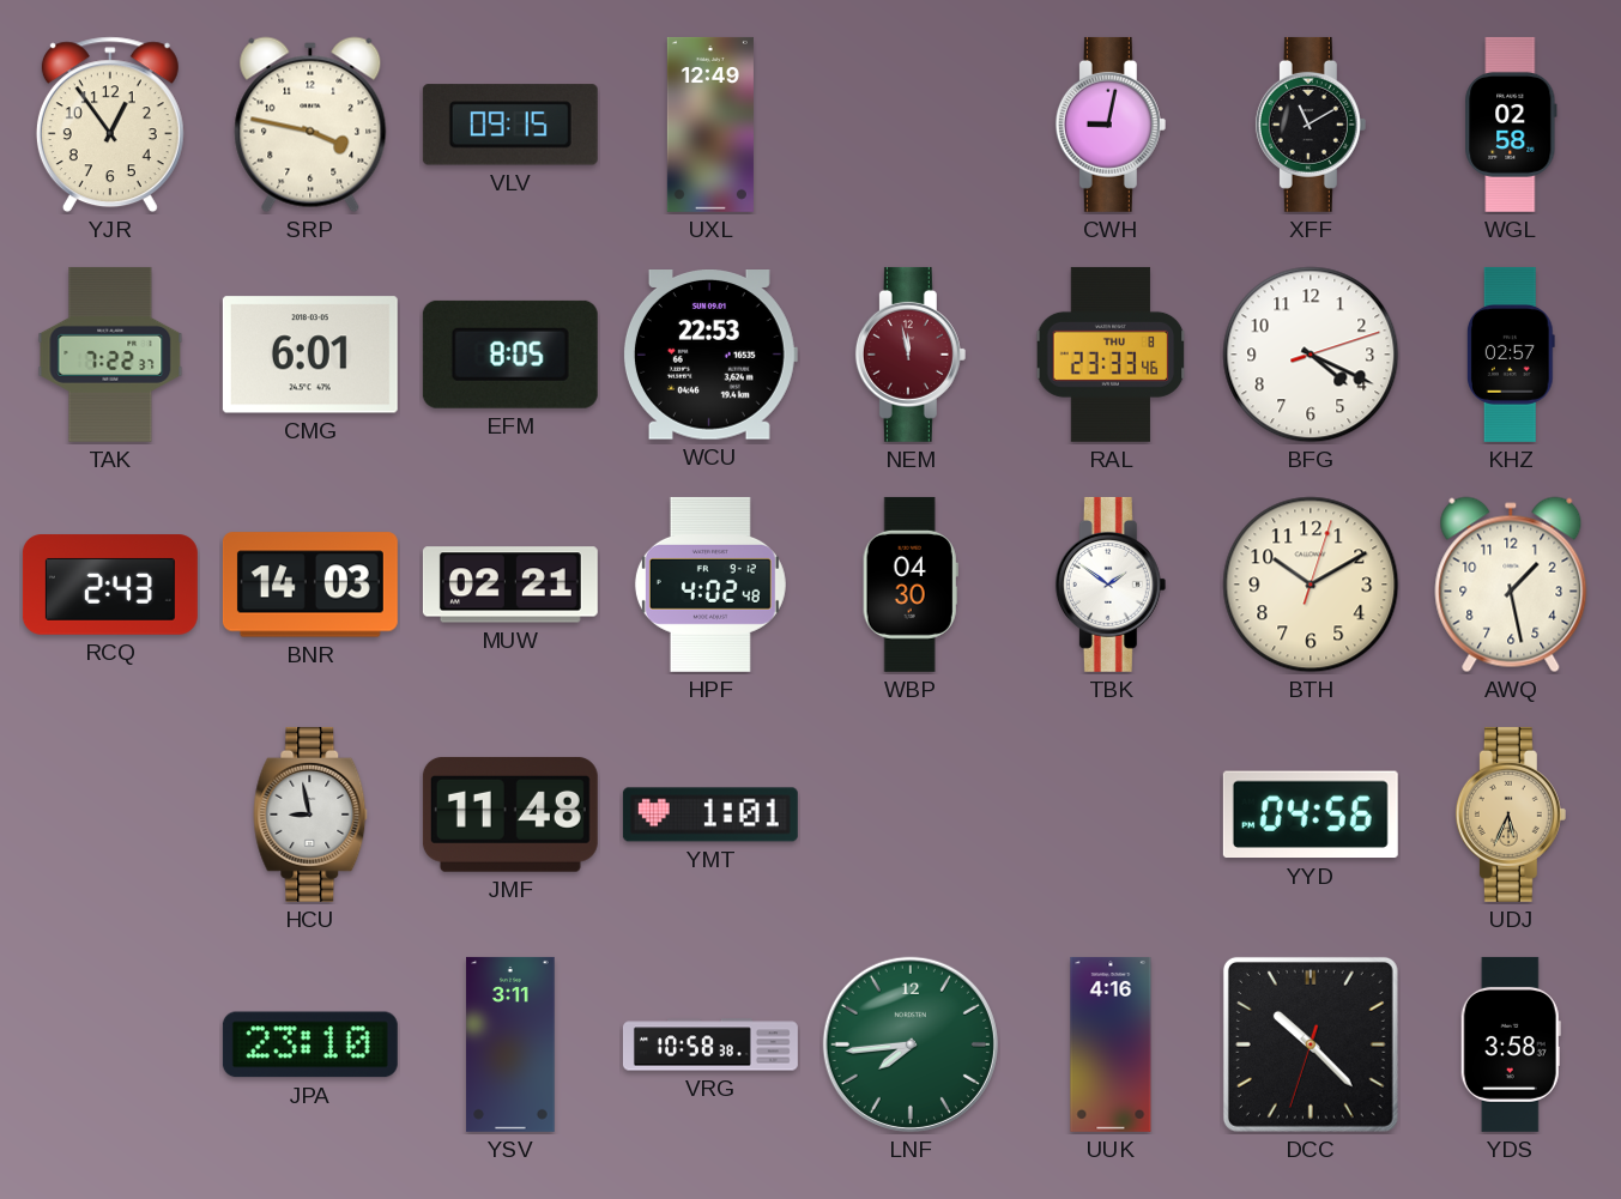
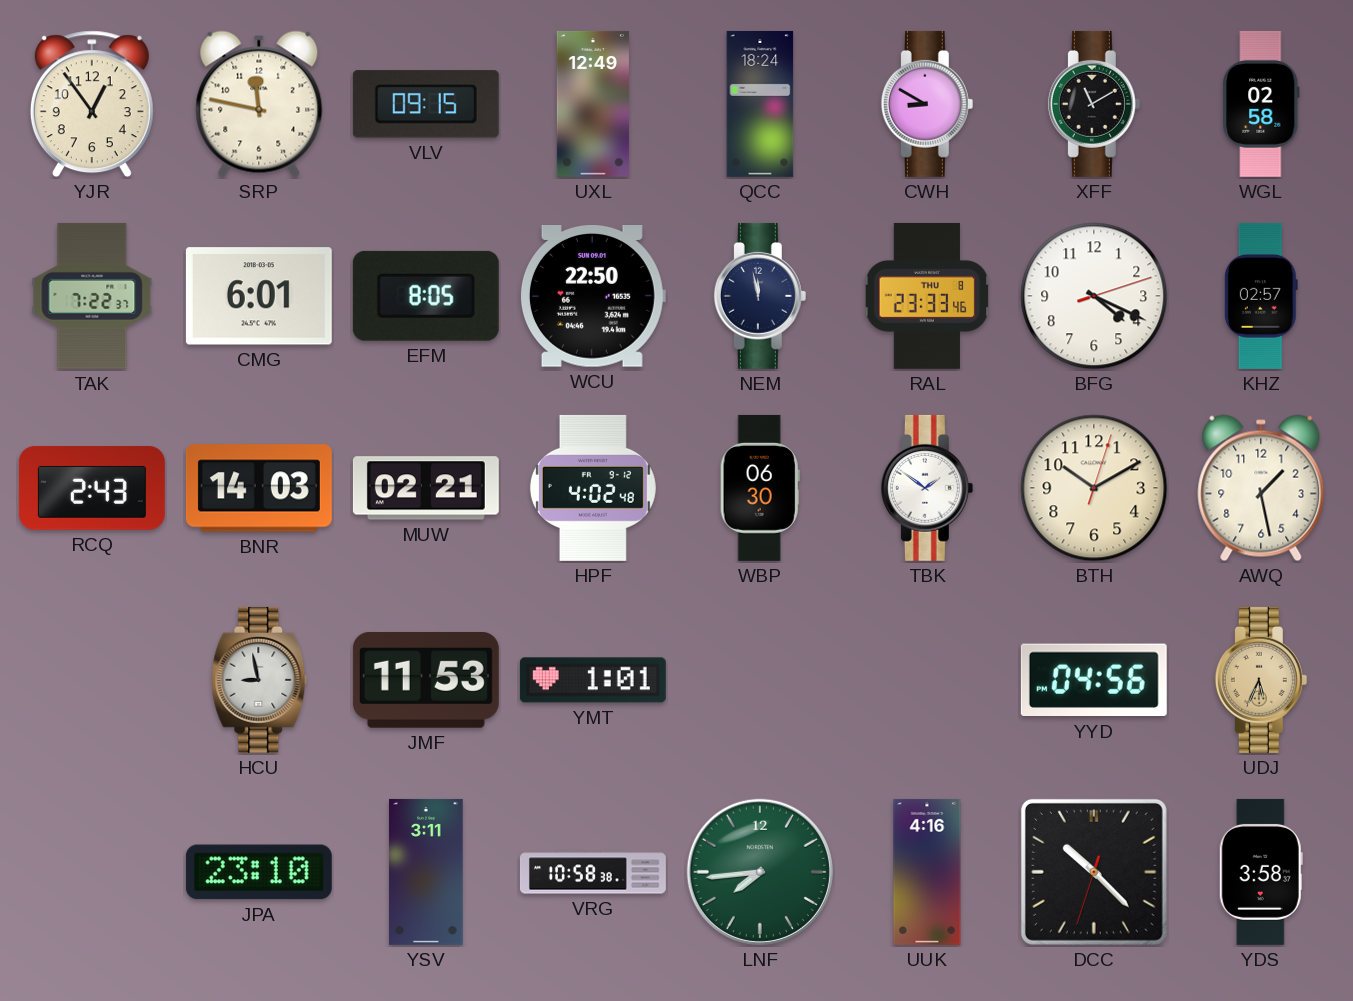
SRP: 3:47 -> 11:47 (259, 104)
QCC: none -> 18:24 (760, 104)
CWH: 9:02 -> 8:50 (927, 104)
WCU: 22:53 -> 22:50 (592, 297)
NEM dial: burgundy -> navy (760, 296)
WBP: 04:30 -> 06:30 (760, 488)
JMF: 11:48 -> 11:53 (426, 680)
